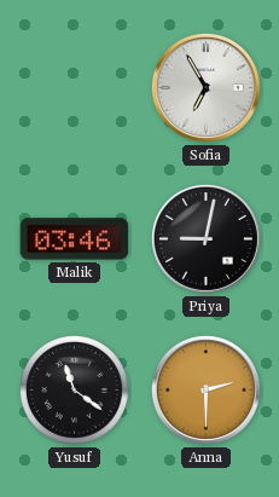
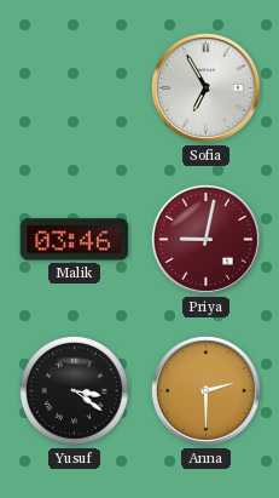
Priya dial: black -> burgundy (205, 239)
Yusuf: 11:21 -> 3:21 (74, 390)
